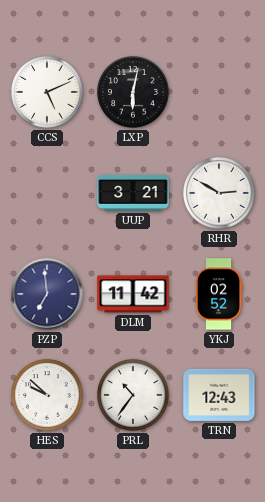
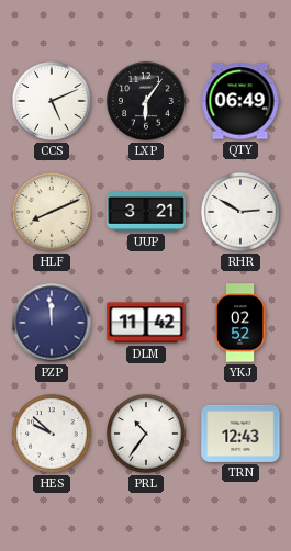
LXP: 6:02 -> 6:06 (147, 102)
QTY: none -> 06:49 (240, 101)
HLF: none -> 8:11 (53, 213)
PZP: 6:59 -> 11:59 (52, 323)
